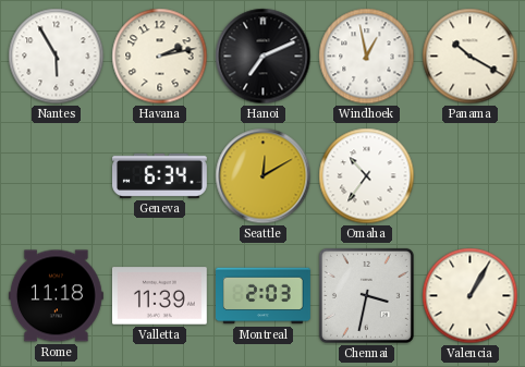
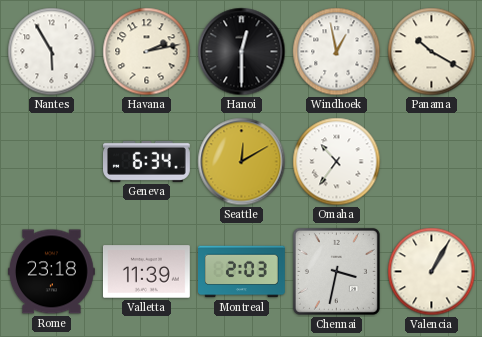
Hanoi: 7:11 -> 12:30 (242, 52)
Rome: 11:18 -> 23:18 (52, 272)
